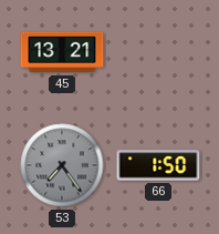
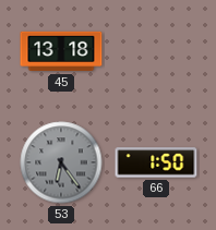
45: 13:21 -> 13:18 (61, 51)
53: 7:24 -> 6:24 (61, 162)
